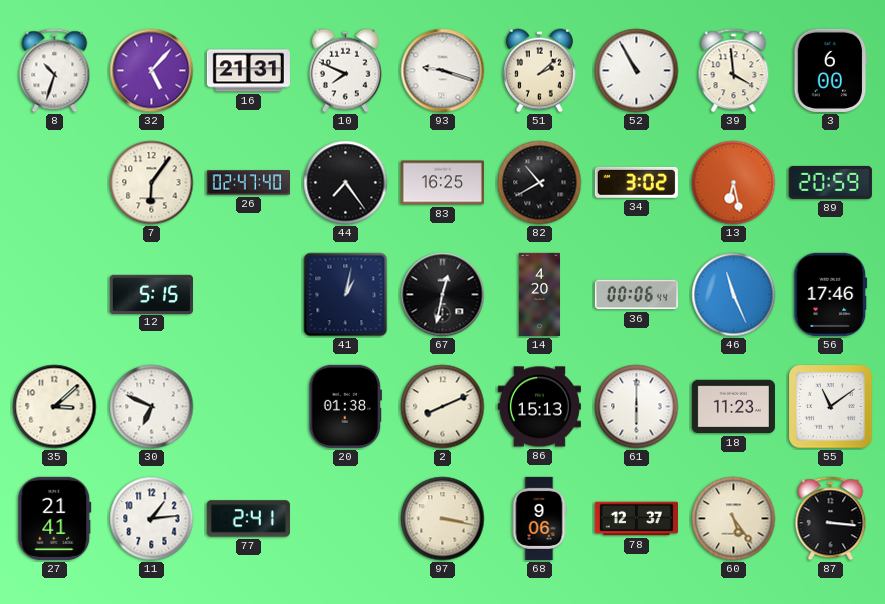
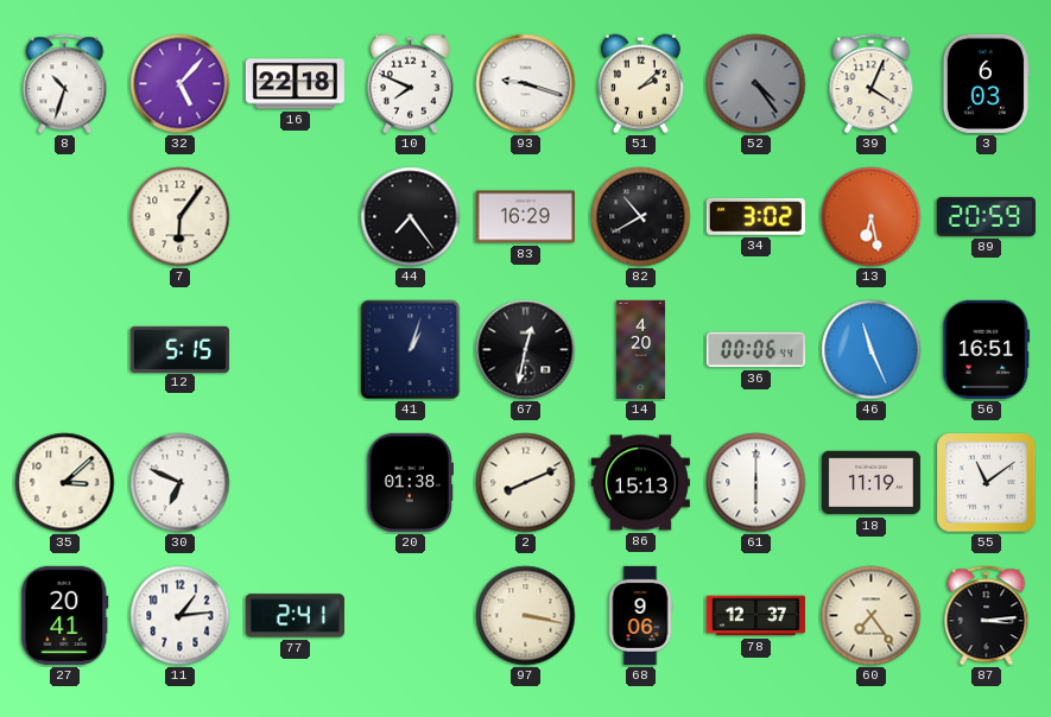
16: 21:31 -> 22:18 (295, 84)
52: 10:55 -> 4:24 (756, 84)
52 dial: white -> grey (756, 84)
39: 3:59 -> 4:04 (872, 84)
3: 6:00 -> 6:03 (987, 83)
26: 02:47 -> none (248, 183)
83: 16:25 -> 16:29 (525, 217)
41: 1:02 -> 1:03 (411, 350)
56: 17:46 -> 16:51 (987, 349)
18: 11:23 -> 11:19 (870, 483)
27: 21:41 -> 20:41 (65, 615)
60: 5:24 -> 7:24 (872, 616)
87: 3:16 -> 3:14 (987, 616)
